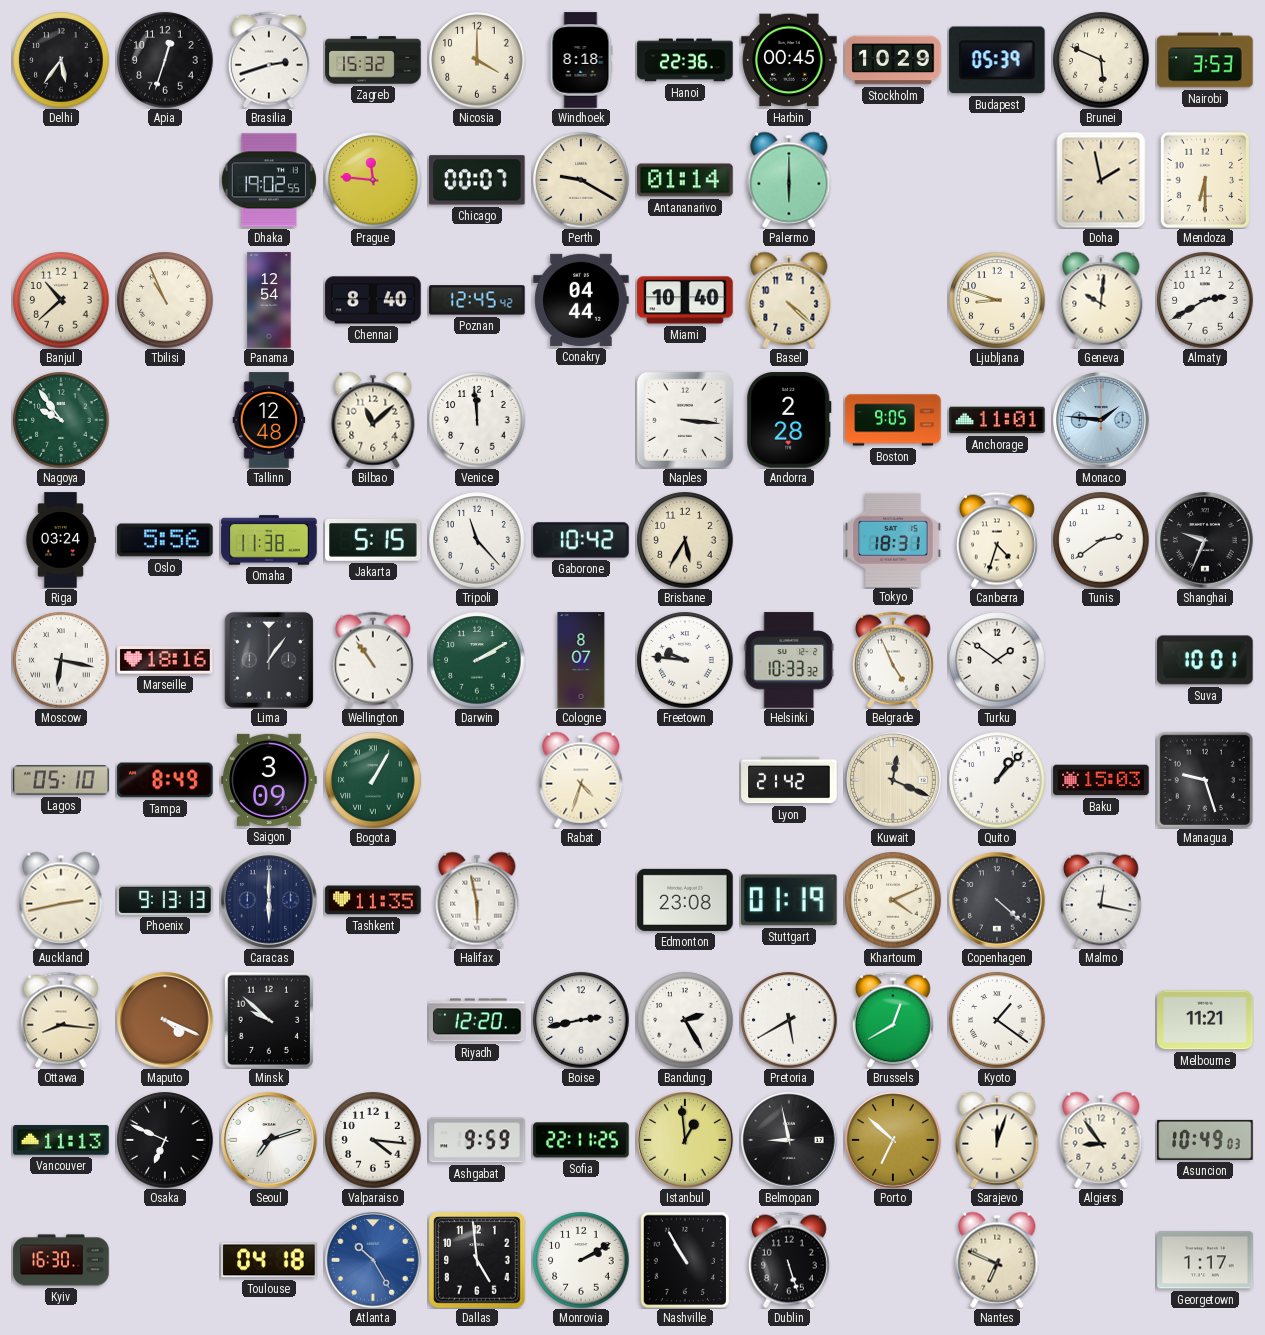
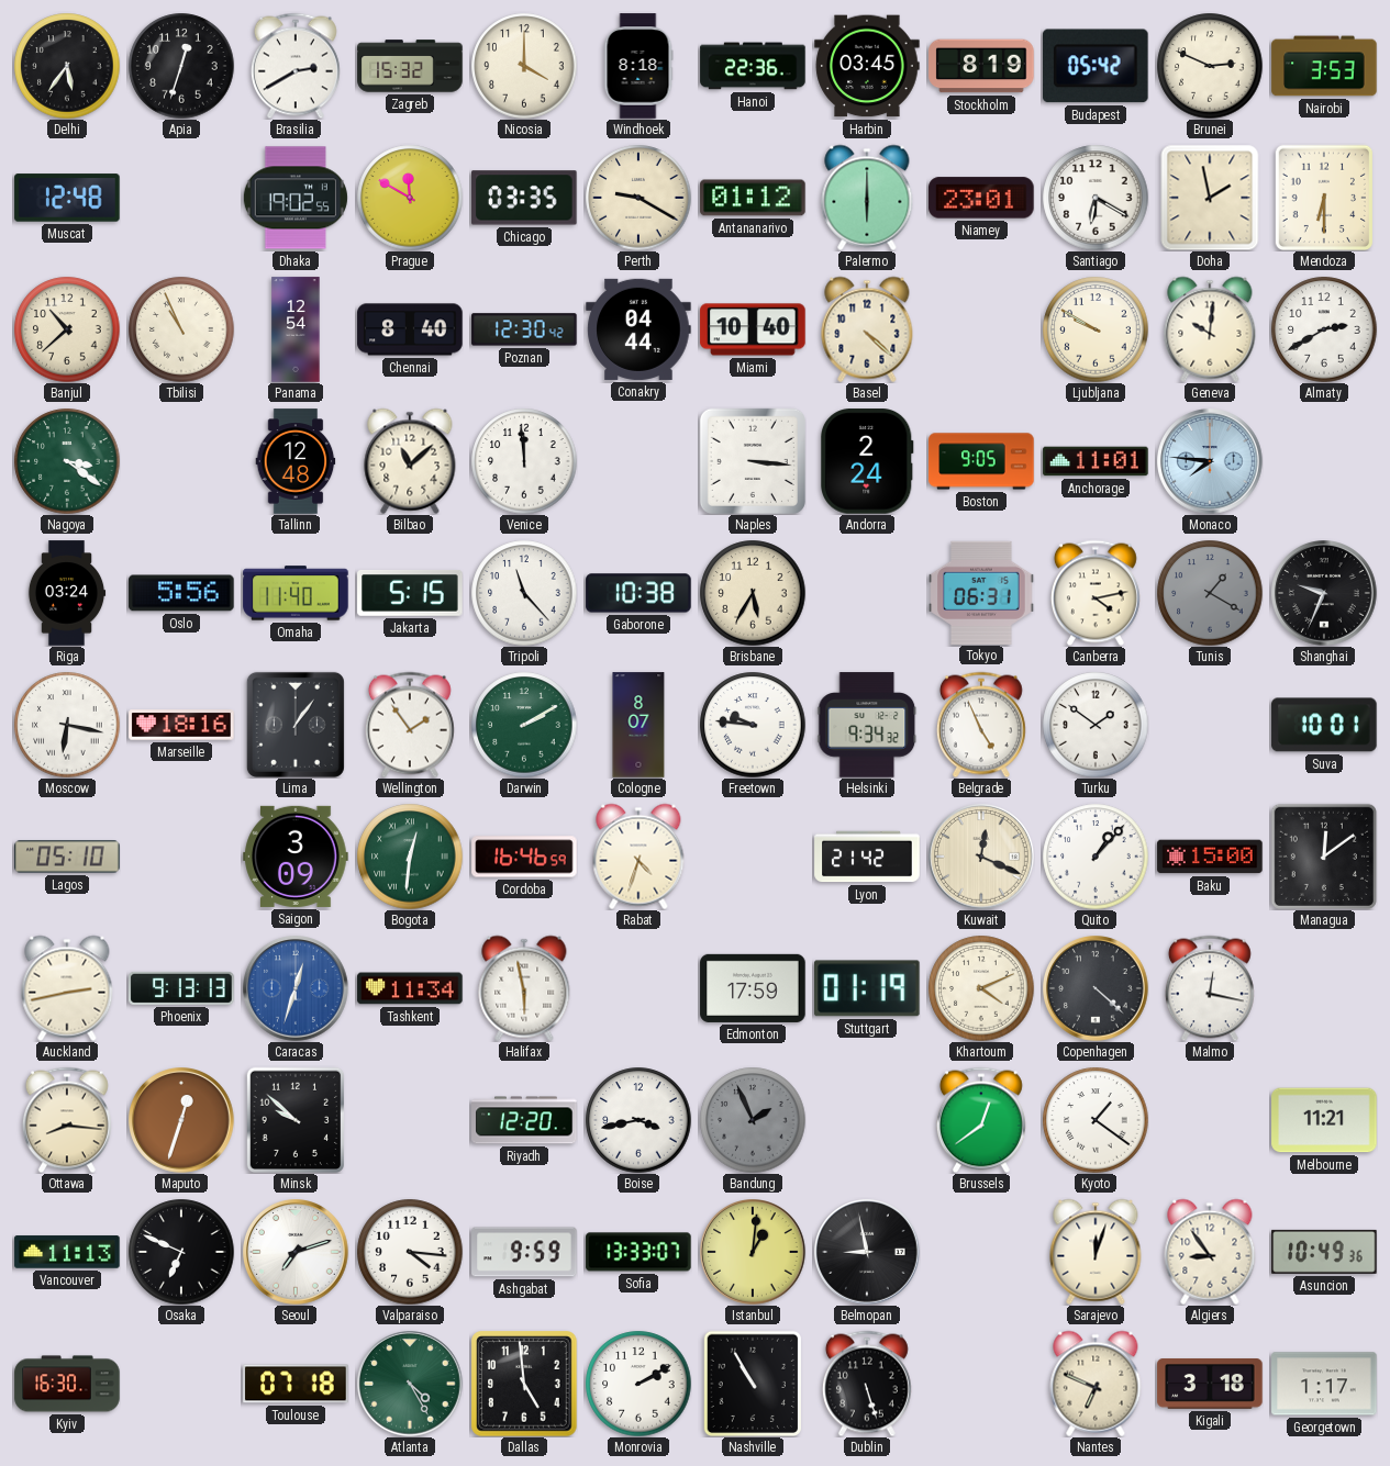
Brasilia: 2:42 -> 2:40 (296, 66)
Harbin: 00:45 -> 03:45 (867, 66)
Stockholm: 10:29 -> 8:19 (981, 66)
Budapest: 05:39 -> 05:42 (1096, 66)
Brunei: 5:49 -> 2:49 (1210, 66)
Muscat: none -> 12:48 (67, 198)
Prague: 11:46 -> 11:50 (410, 198)
Chicago: 00:07 -> 03:35 (524, 198)
Antananarivo: 01:14 -> 01:12 (753, 198)
Niamey: none -> 23:01 (981, 198)
Santiago: none -> 6:20 (1096, 198)
Poznan: 12:45 -> 12:30 (524, 329)
Ljubljana: 8:48 -> 9:50 (1096, 329)
Nagoya: 9:54 -> 3:21 (67, 461)
Andorra: 2:28 -> 2:24 (868, 461)
Monaco: 1:46 -> 7:46 (1210, 462)
Omaha: 11:38 -> 11:40 (296, 593)
Gaborone: 10:42 -> 10:38 (638, 593)
Tokyo: 18:31 -> 06:31 (981, 592)
Canberra: 4:33 -> 4:13 (1096, 593)
Tunis: 2:39 -> 1:20 (1210, 593)
Tunis dial: white -> grey (1210, 593)
Wellington: 10:54 -> 1:54 (410, 725)
Helsinki: 10:33 -> 9:34 (867, 725)
Tampa: 8:49 -> none (165, 780)
Bogota: 1:05 -> 12:31 (410, 857)
Cordoba: none -> 16:46 (524, 857)
Baku: 15:03 -> 15:00 (1210, 857)
Managua: 9:27 -> 12:09 (1324, 857)
Caracas: 6:00 -> 12:33 (296, 989)
Caracas dial: navy -> blue (296, 989)
Tashkent: 11:35 -> 11:34 (410, 988)
Edmonton: 23:08 -> 17:59 (753, 988)
Maputo: 4:19 -> 12:33 (181, 1121)
Boise: 2:43 -> 3:43 (638, 1120)
Bandung: 2:25 -> 1:56 (753, 1120)
Bandung dial: white -> grey (753, 1120)
Pretoria: 5:40 -> none (789, 1020)
Brussels: 12:40 -> 12:39 (981, 1120)
Sofia: 22:11 -> 13:33 (638, 1252)
Istanbul: 12:59 -> 1:01 (753, 1253)
Porto: 6:52 -> none (893, 1141)
Asuncion: 10:49:03 -> 10:49:36 (1324, 1252)
Toulouse: 04:18 -> 07:18 (296, 1384)
Atlanta: 10:25 -> 4:25 (410, 1385)
Atlanta dial: blue -> green (410, 1385)
Kigali: none -> 3:18 (1210, 1384)
